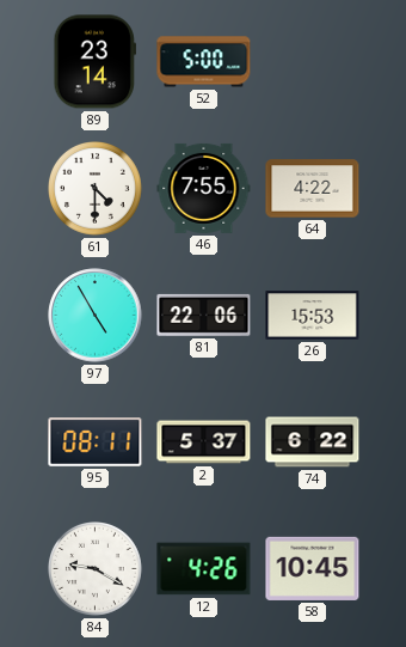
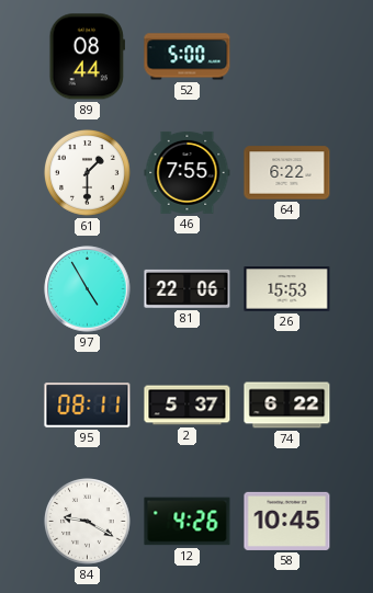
89: 23:14 -> 08:44 (87, 57)
61: 4:30 -> 1:30 (88, 173)
64: 4:22 -> 6:22 (287, 173)
